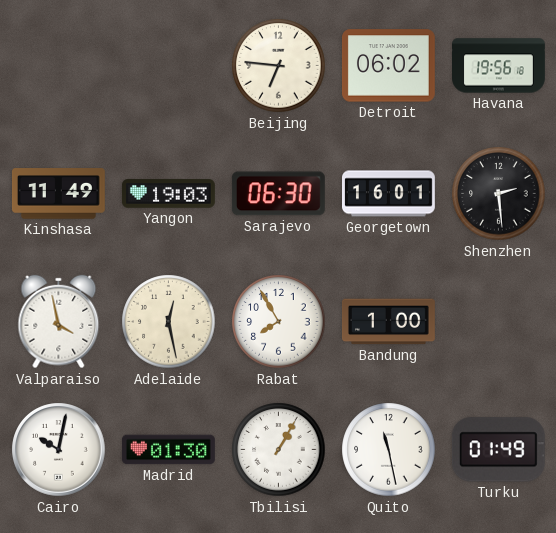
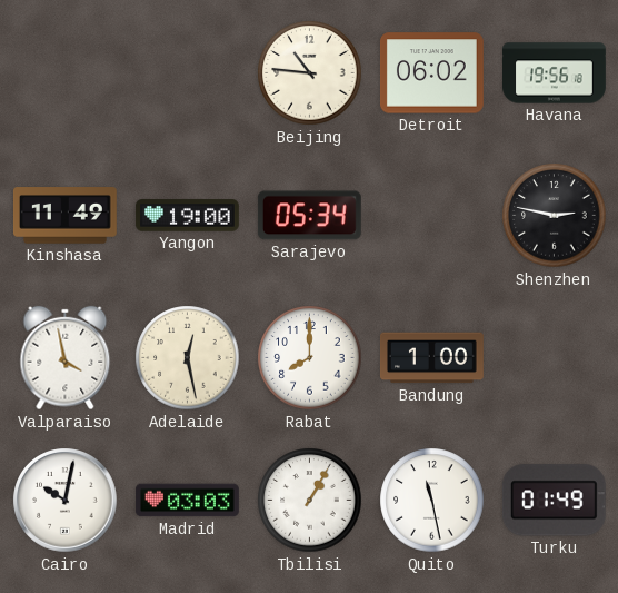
Beijing: 6:46 -> 10:46 (310, 73)
Yangon: 19:03 -> 19:00 (187, 216)
Sarajevo: 06:30 -> 05:34 (309, 216)
Georgetown: 16:01 -> none (389, 194)
Shenzhen: 2:29 -> 2:47 (555, 216)
Rabat: 7:55 -> 8:00 (310, 358)
Madrid: 01:30 -> 03:03 (187, 501)
